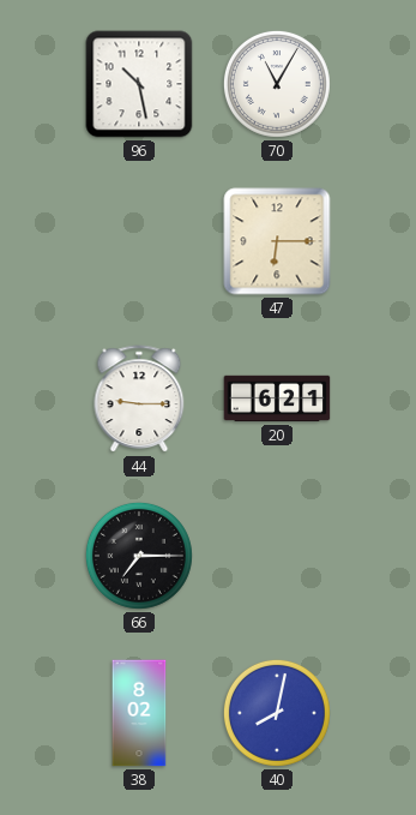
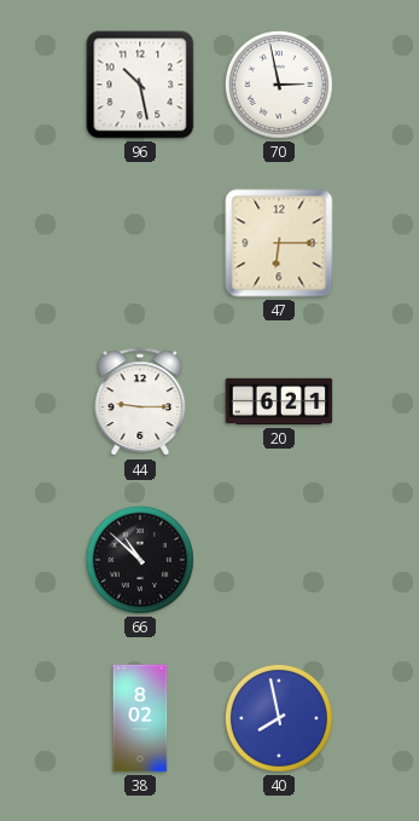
70: 11:05 -> 2:58 (279, 85)
66: 7:15 -> 10:52 (140, 560)
40: 8:02 -> 7:58 (279, 718)
